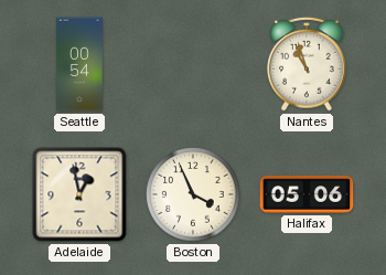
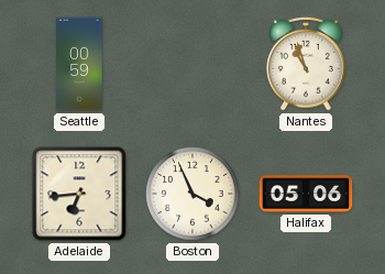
Seattle: 00:54 -> 00:59 (79, 64)
Adelaide: 12:58 -> 6:44 (79, 194)
